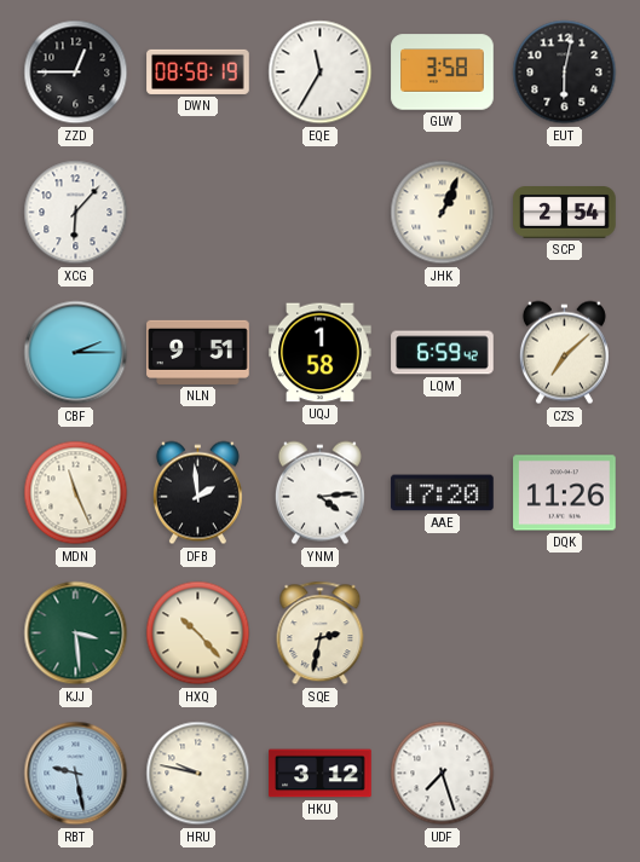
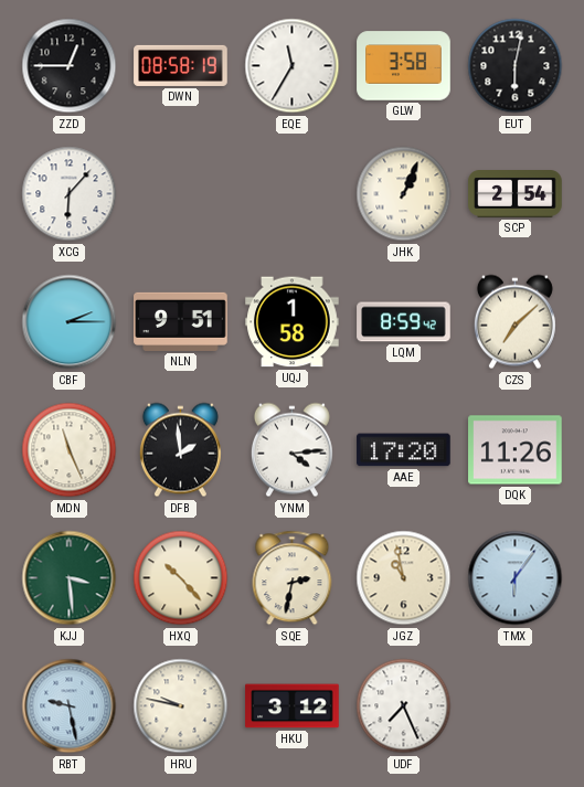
LQM: 6:59 -> 8:59 (404, 322)
JGZ: none -> 10:58 (404, 578)
TMX: none -> 6:06 (516, 578)
UDF: 7:27 -> 7:26 (404, 706)
